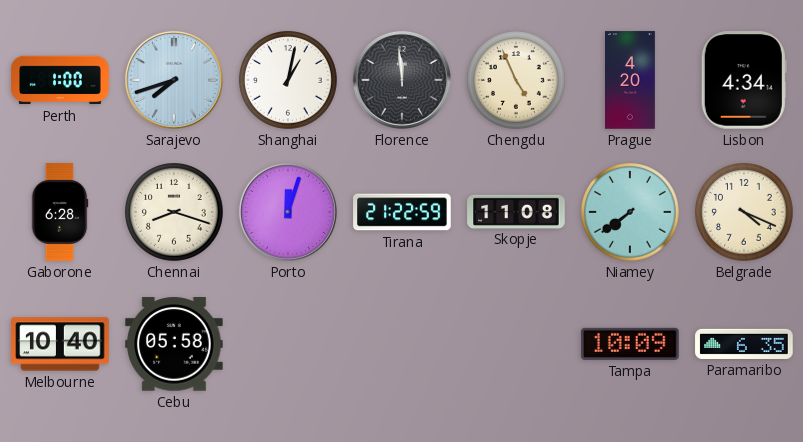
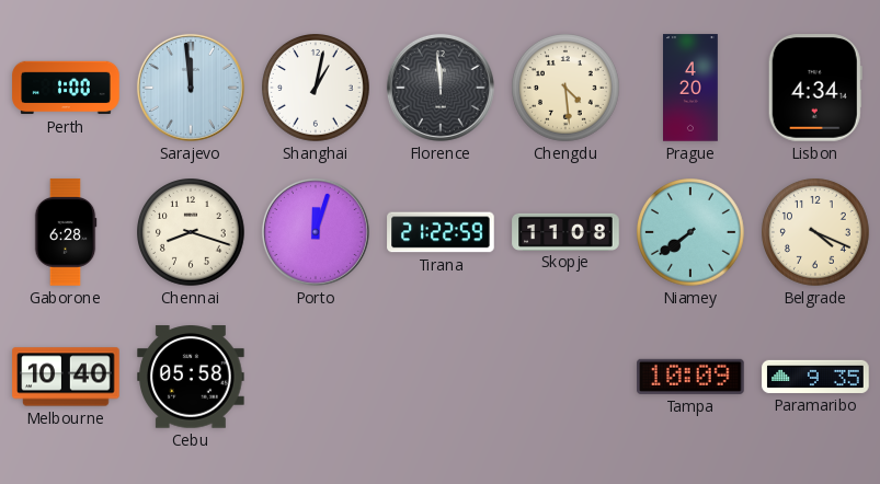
Sarajevo: 7:42 -> 11:59 (191, 88)
Chengdu: 4:56 -> 4:29 (567, 89)
Paramaribo: 6:35 -> 9:35 (815, 377)
